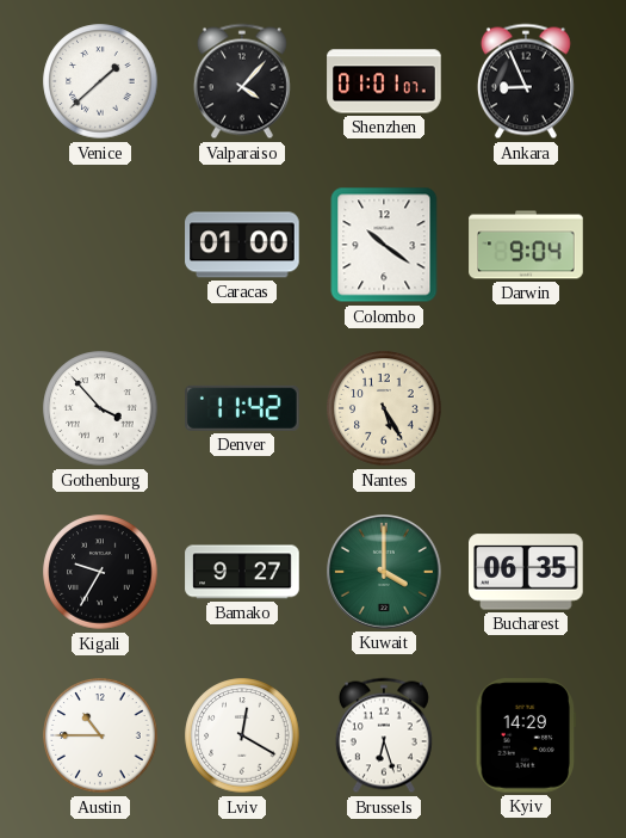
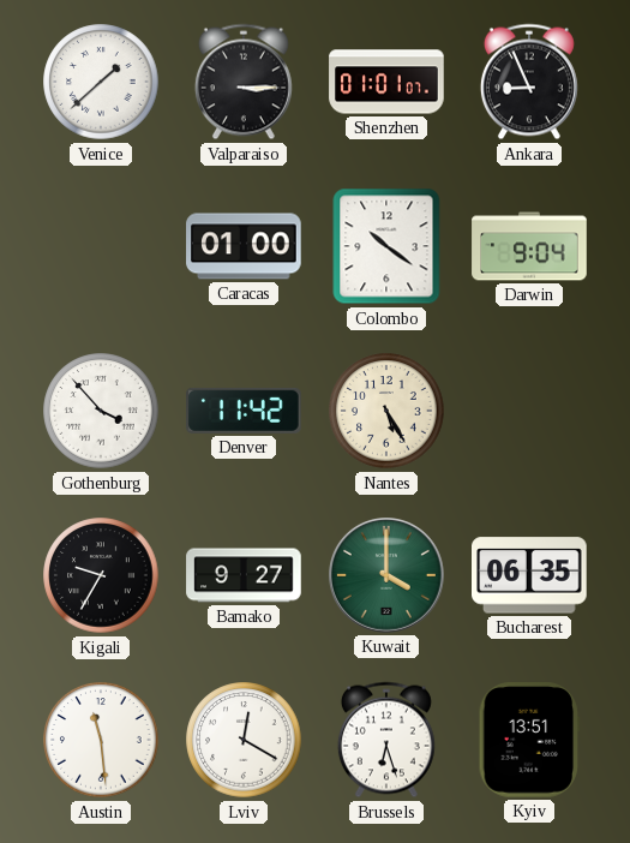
Valparaiso: 4:07 -> 3:15 (244, 82)
Austin: 10:45 -> 11:29 (101, 740)
Kyiv: 14:29 -> 13:51 (529, 740)
